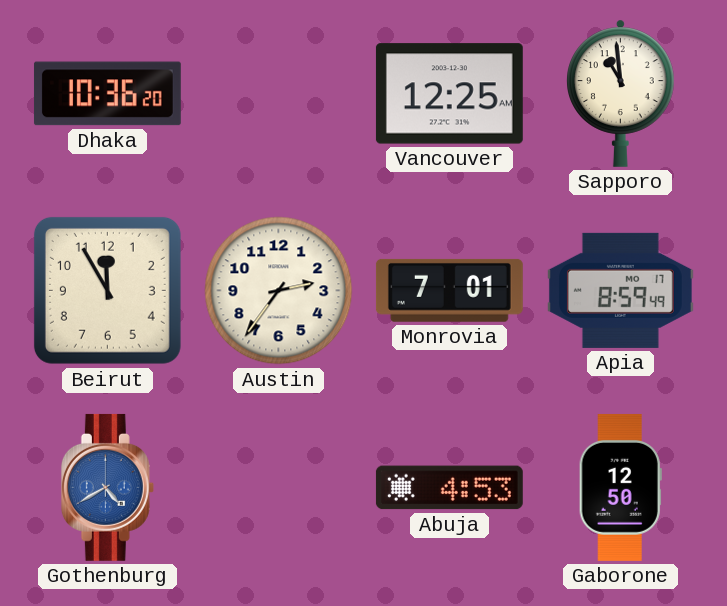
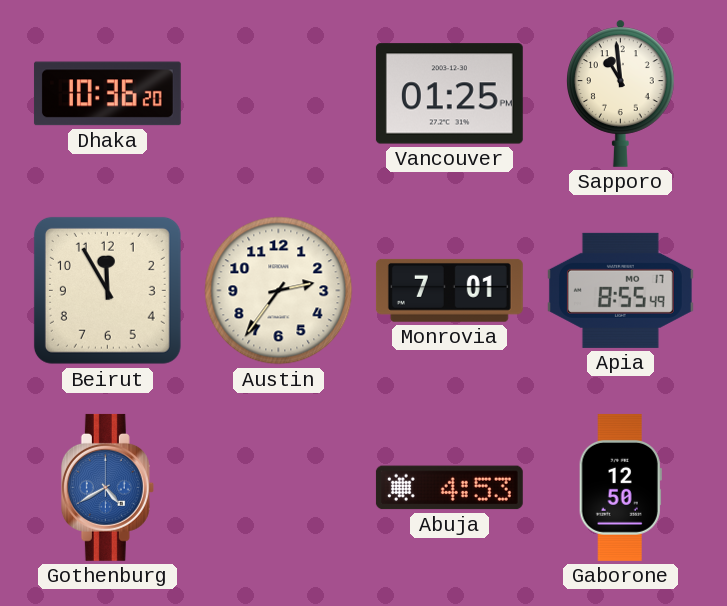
Vancouver: 12:25 -> 01:25 (449, 94)
Apia: 8:59 -> 8:55 (620, 290)
